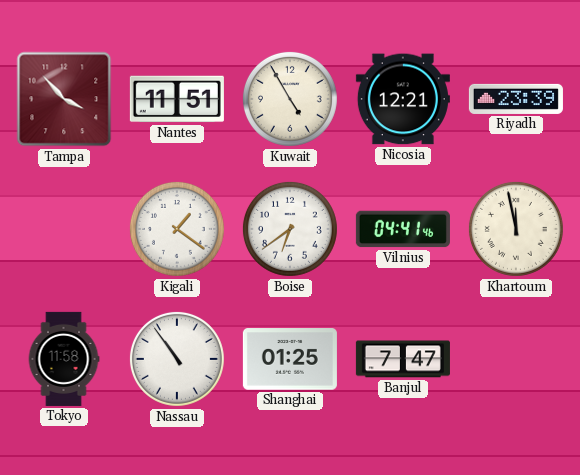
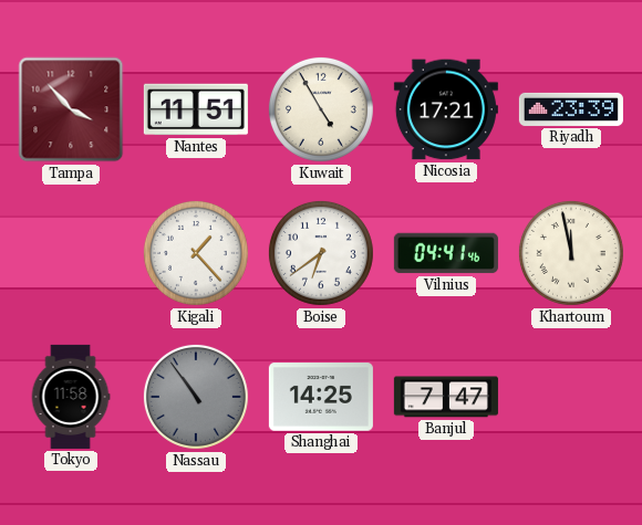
Nicosia: 12:21 -> 17:21 (446, 109)
Kigali: 1:21 -> 1:23 (196, 253)
Nassau dial: white -> grey (196, 397)
Shanghai: 01:25 -> 14:25 (321, 397)
